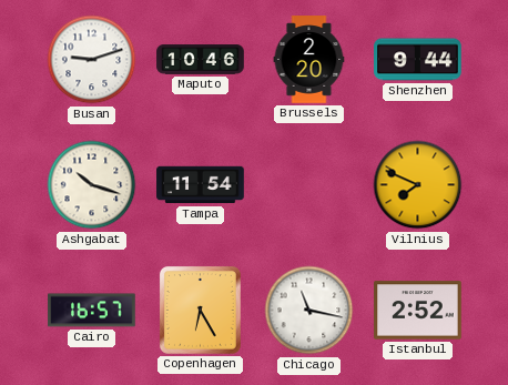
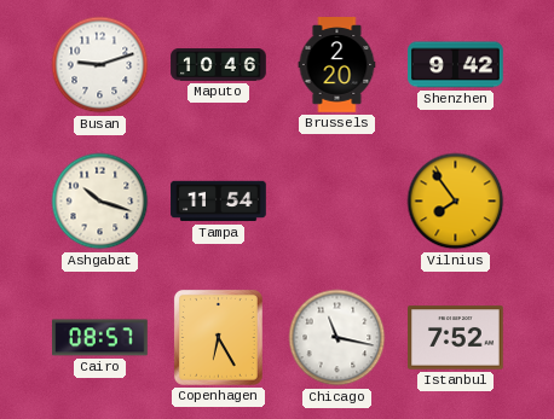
Shenzhen: 9:44 -> 9:42 (456, 65)
Vilnius: 7:49 -> 7:54 (456, 202)
Cairo: 16:57 -> 08:57 (100, 338)
Istanbul: 2:52 -> 7:52 (456, 338)
